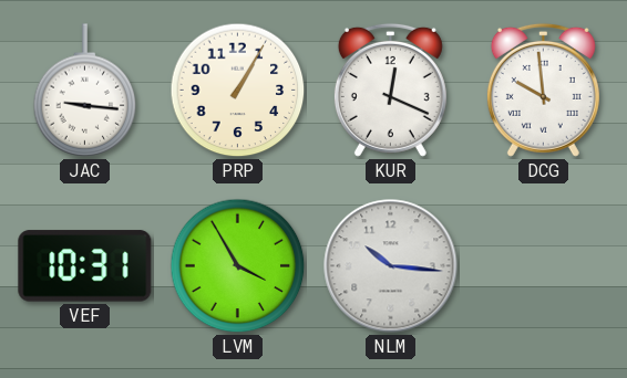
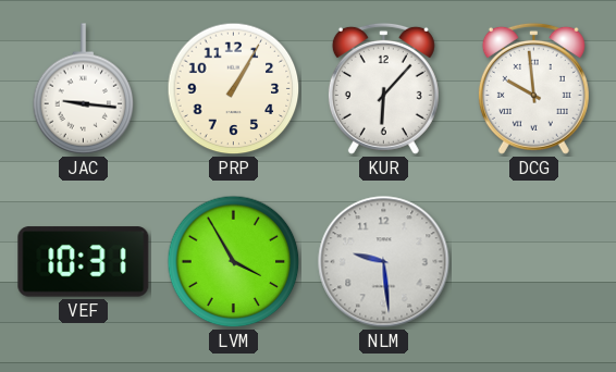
KUR: 12:19 -> 6:07 (383, 88)
NLM: 10:16 -> 9:29 (384, 262)
